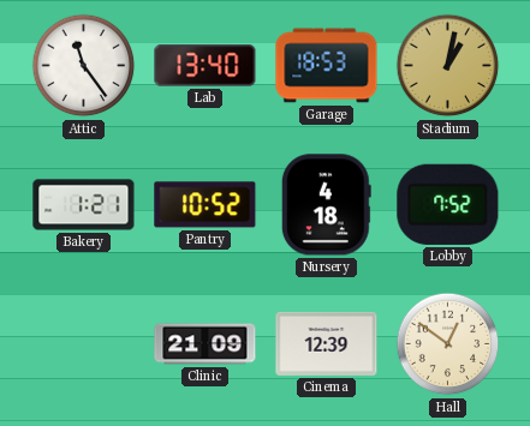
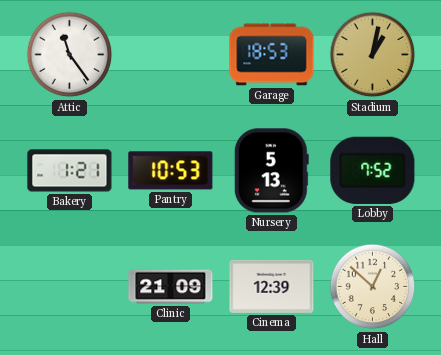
Lab: 13:40 -> none (206, 66)
Pantry: 10:52 -> 10:53 (171, 171)
Nursery: 4:18 -> 5:13 (271, 171)
Hall: 12:51 -> 12:52 (373, 287)
